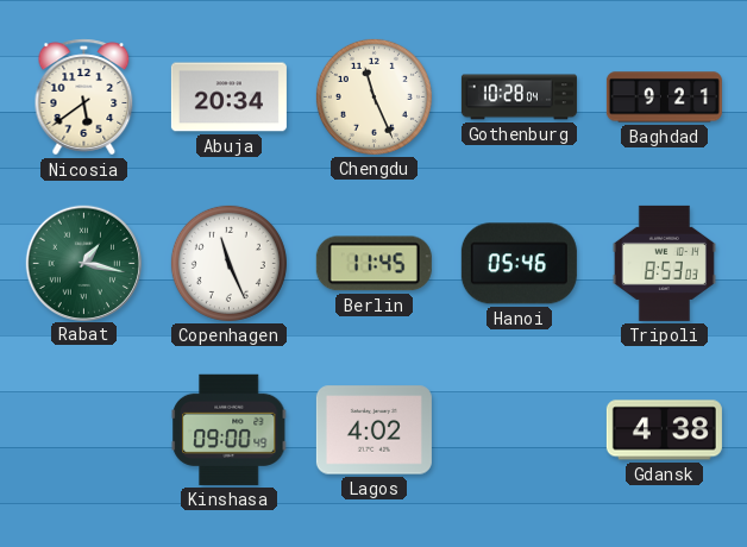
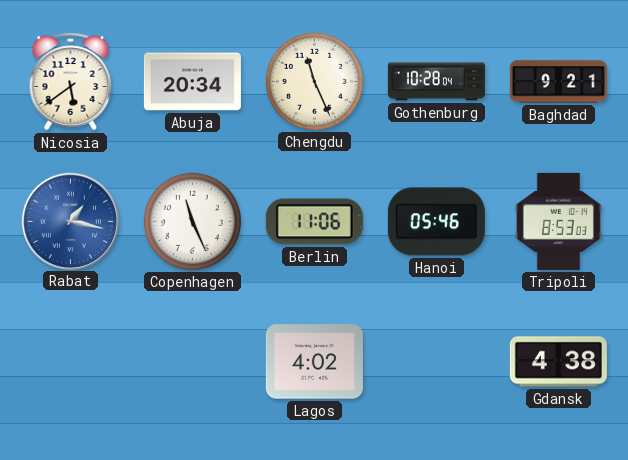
Rabat dial: green -> blue (70, 221)
Berlin: 11:45 -> 11:06 (314, 222)
Kinshasa: 09:00 -> none (230, 429)
